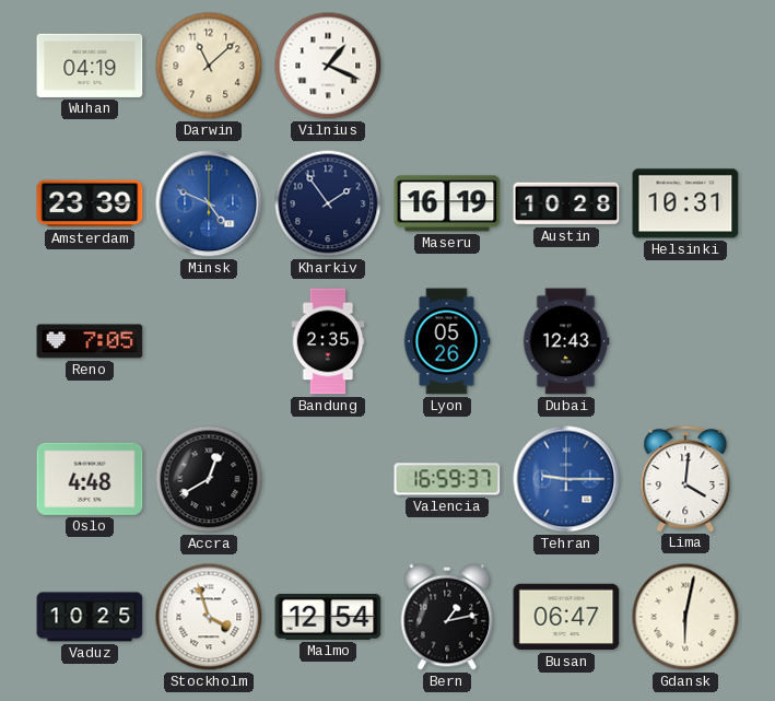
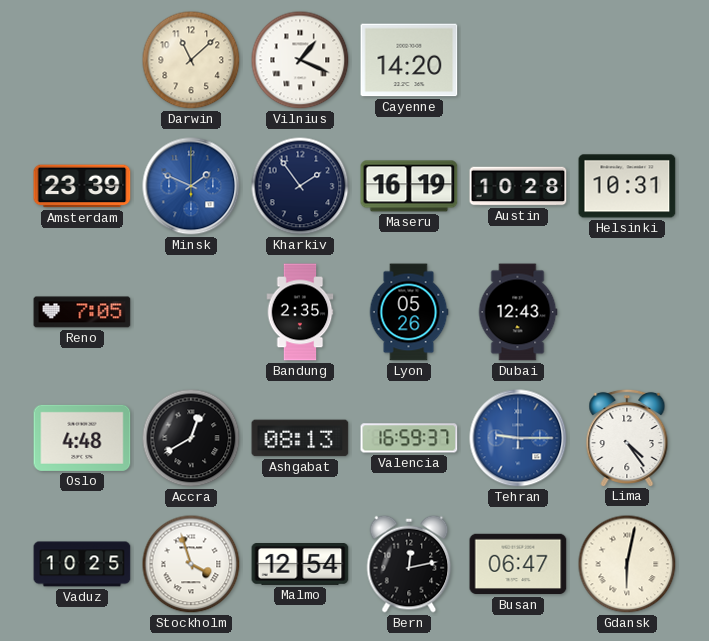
Wuhan: 04:19 -> none (90, 66)
Cayenne: none -> 14:20 (409, 60)
Minsk: 4:49 -> 1:49 (191, 186)
Ashgabat: none -> 08:13 (300, 438)
Lima: 4:01 -> 4:24 (627, 437)
Bern: 1:13 -> 12:13 (409, 564)
